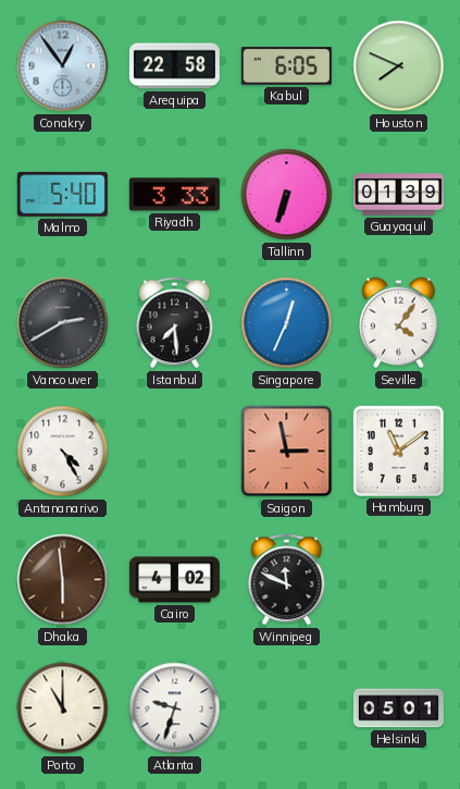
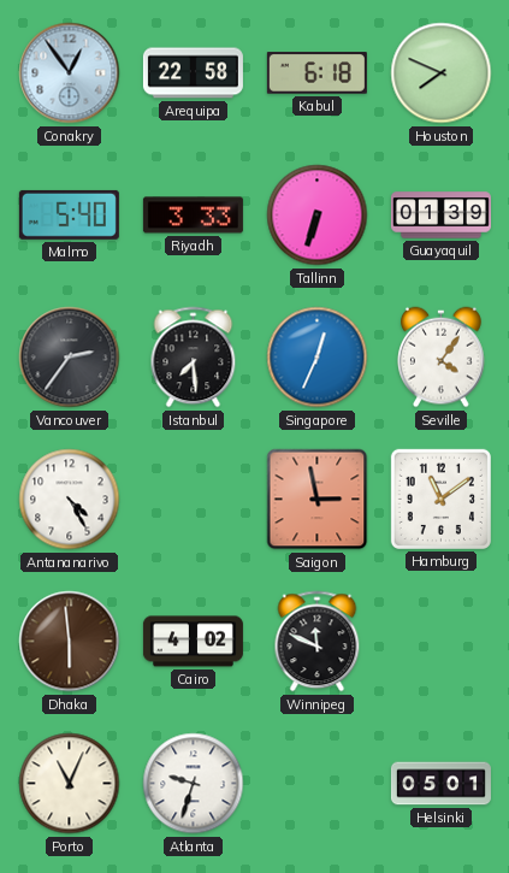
Kabul: 6:05 -> 6:18 (316, 73)
Vancouver: 2:40 -> 2:36 (70, 358)
Porto: 11:00 -> 11:04 (70, 784)
